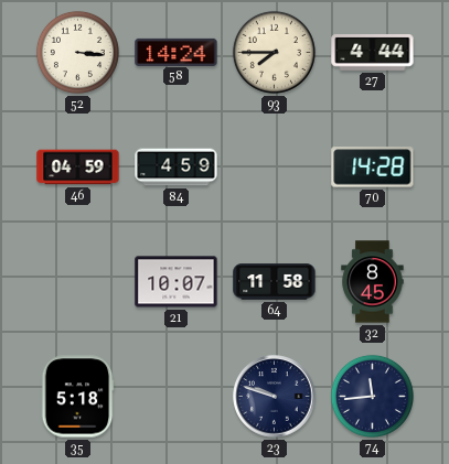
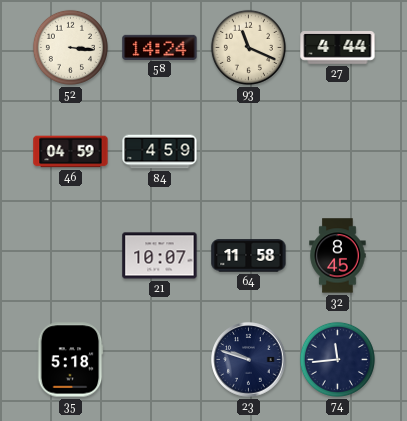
93: 7:45 -> 11:19 (248, 47)
70: 14:28 -> none (373, 168)
